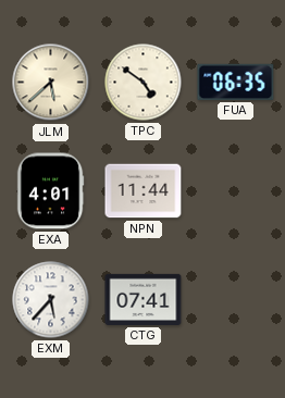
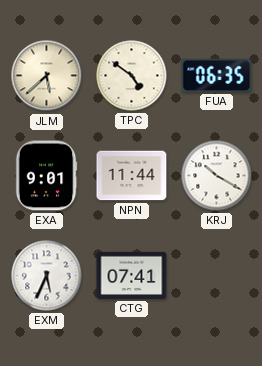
EXA: 4:01 -> 9:01 (46, 176)
KRJ: none -> 10:20 (217, 176)
EXM: 5:37 -> 5:34 (47, 276)
